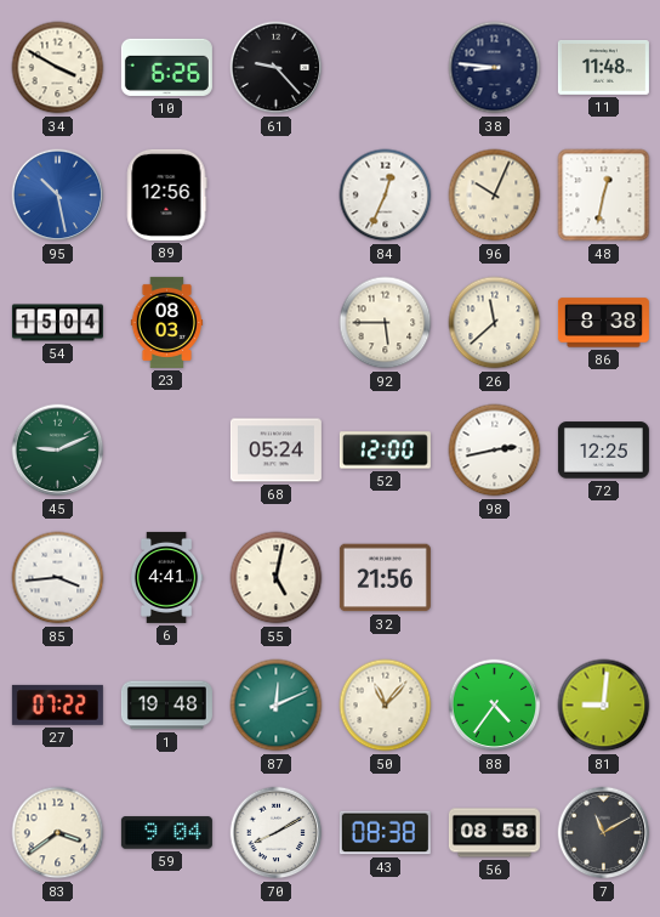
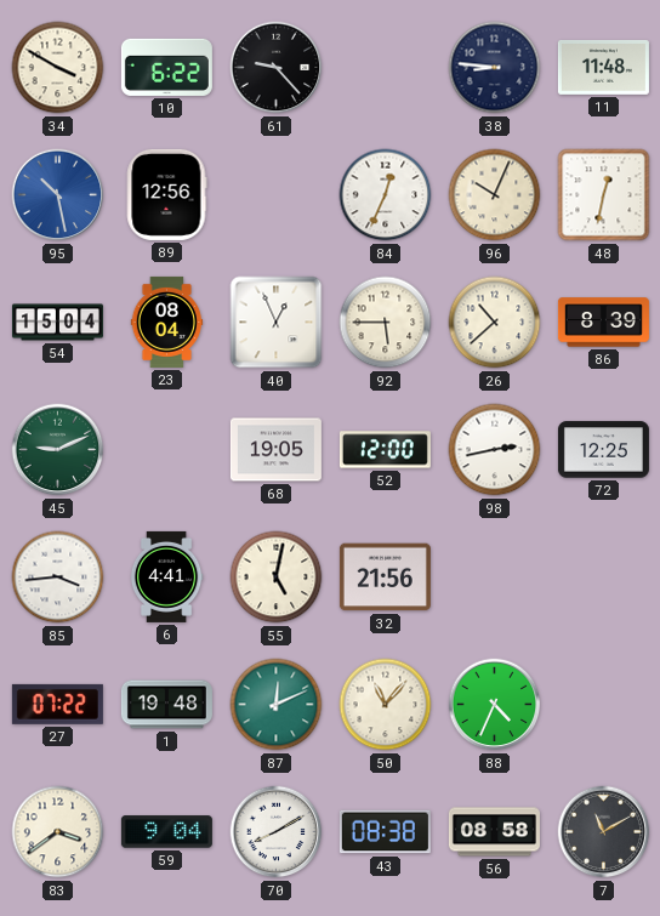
10: 6:26 -> 6:22 (166, 67)
23: 08:03 -> 08:04 (167, 322)
40: none -> 12:56 (277, 323)
26: 11:38 -> 10:38 (495, 323)
86: 8:38 -> 8:39 (603, 323)
68: 05:24 -> 19:05 (275, 450)
88: 4:36 -> 4:34 (495, 705)
81: 9:01 -> none (604, 706)
